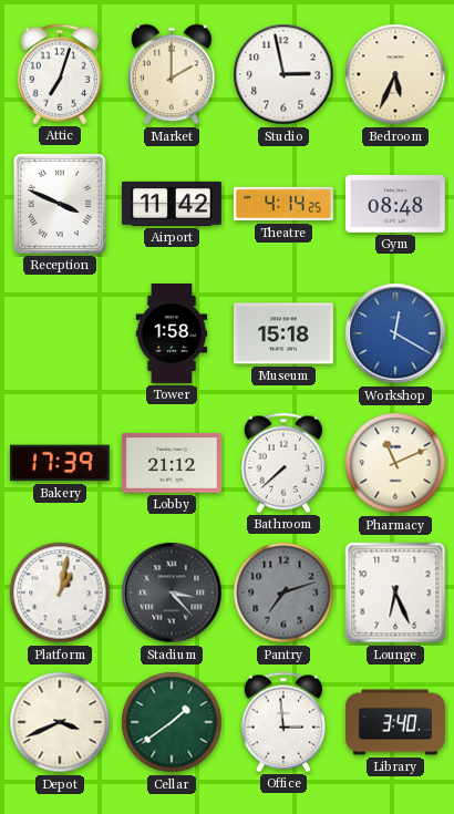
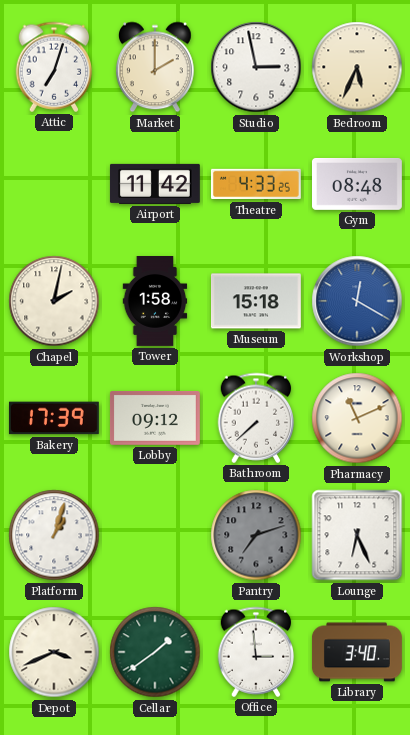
Reception: 3:49 -> none (60, 204)
Theatre: 4:14 -> 4:33 (256, 184)
Chapel: none -> 2:02 (54, 301)
Lobby: 21:12 -> 09:12 (155, 418)
Platform: 1:02 -> 1:03 (54, 535)
Stadium: 3:23 -> none (172, 593)
